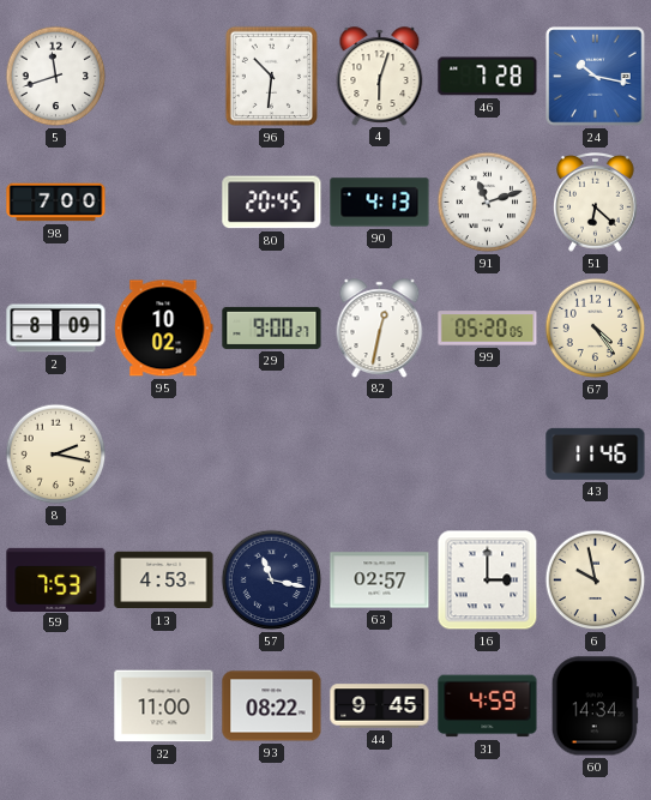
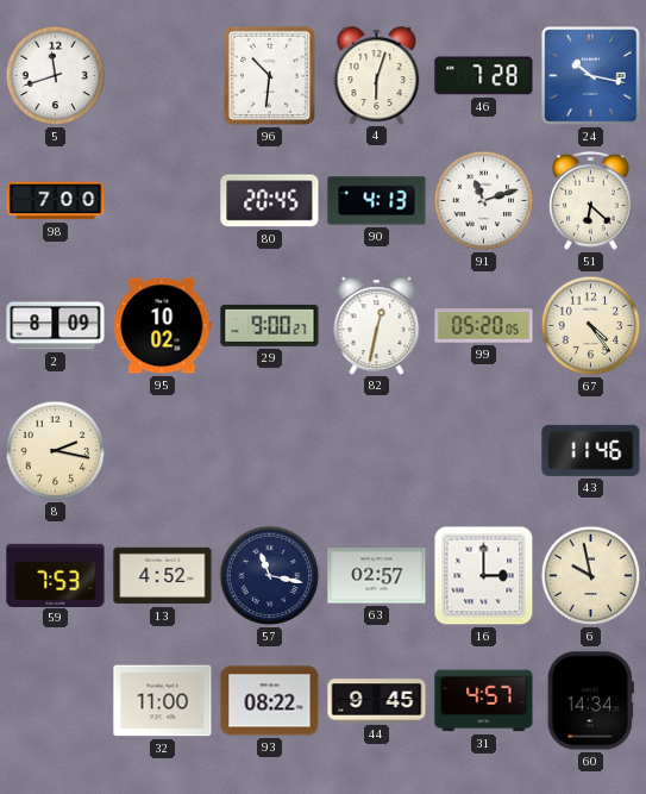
13: 4:53 -> 4:52 (163, 576)
31: 4:59 -> 4:57 (484, 701)
